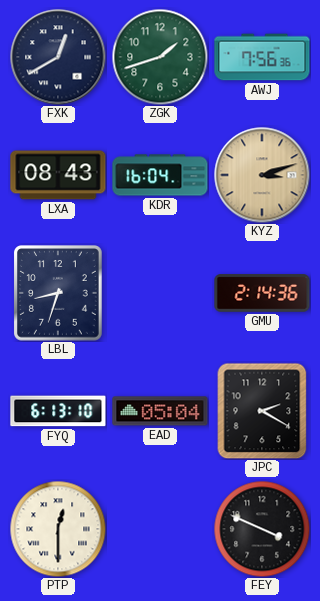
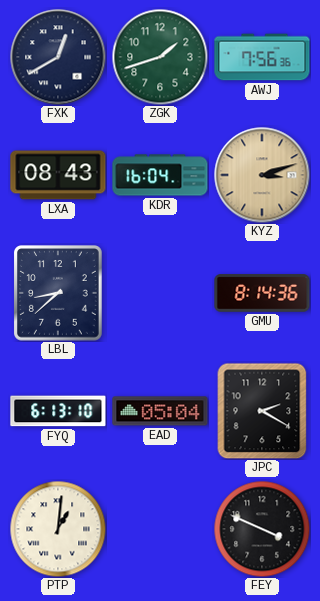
LBL: 8:33 -> 8:38 (59, 293)
GMU: 2:14 -> 8:14 (262, 293)
PTP: 12:30 -> 1:01 (58, 529)
